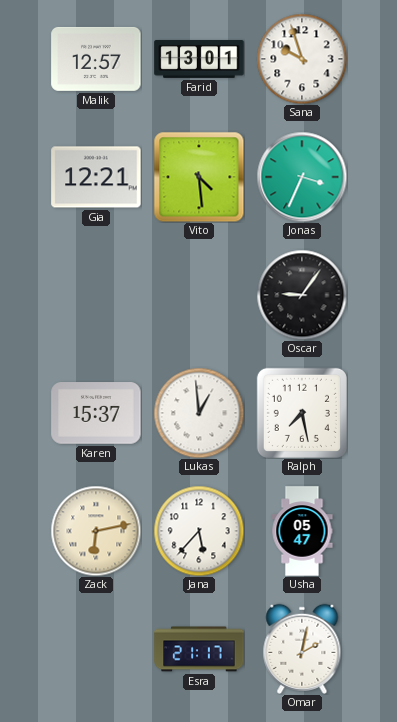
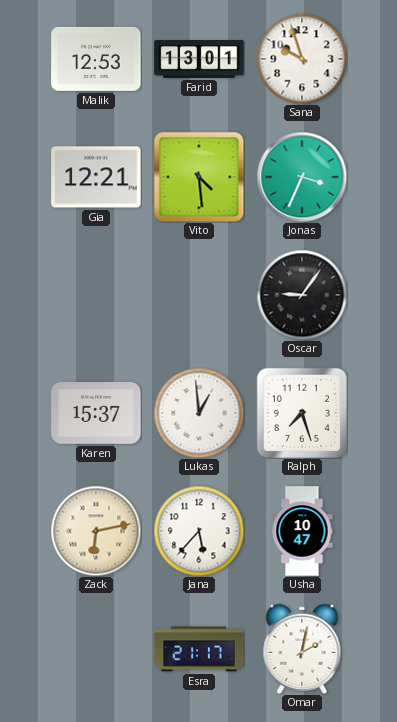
Malik: 12:57 -> 12:53 (96, 59)
Ralph: 7:28 -> 7:27 (302, 413)
Usha: 05:47 -> 10:47 (302, 531)
